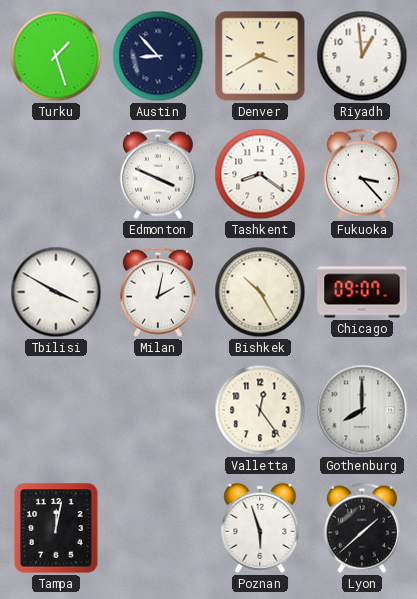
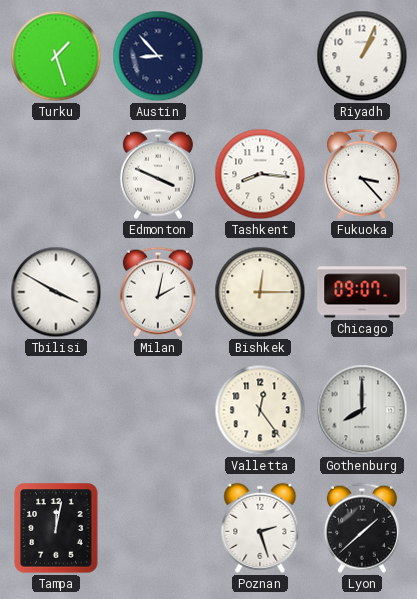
Denver: 3:40 -> none (260, 56)
Riyadh: 12:59 -> 1:04 (362, 56)
Tashkent: 8:21 -> 8:16 (260, 174)
Bishkek: 10:25 -> 12:15 (260, 292)
Poznan: 5:57 -> 2:27 (260, 528)
